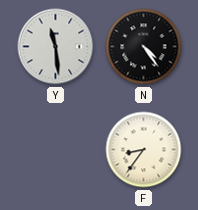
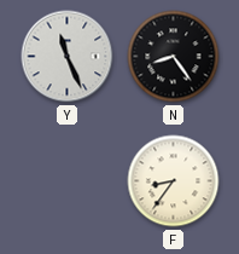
Y: 11:29 -> 11:26 (68, 57)
N: 4:24 -> 8:24 (174, 57)
